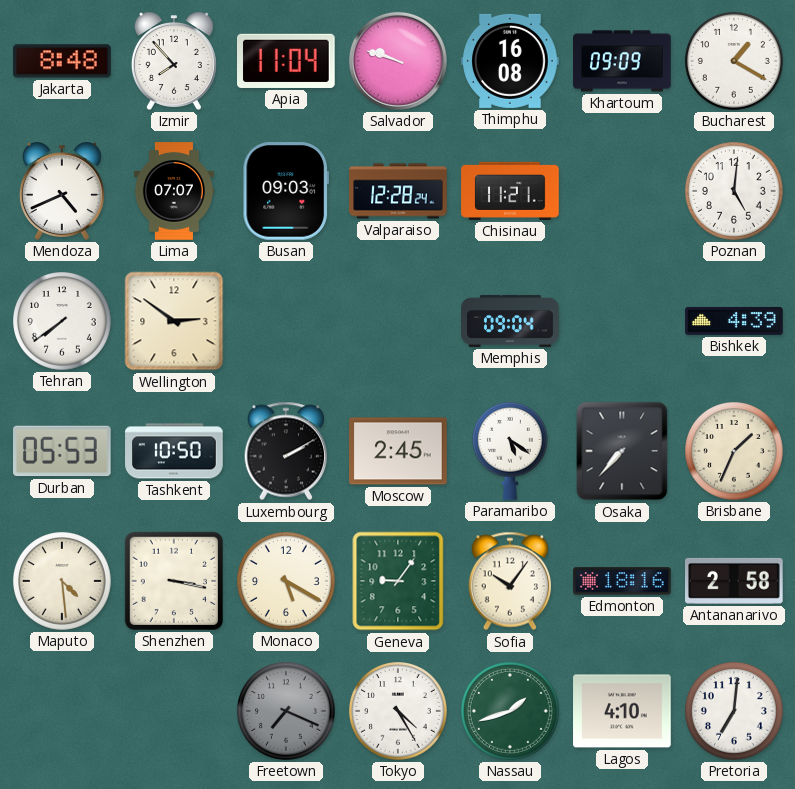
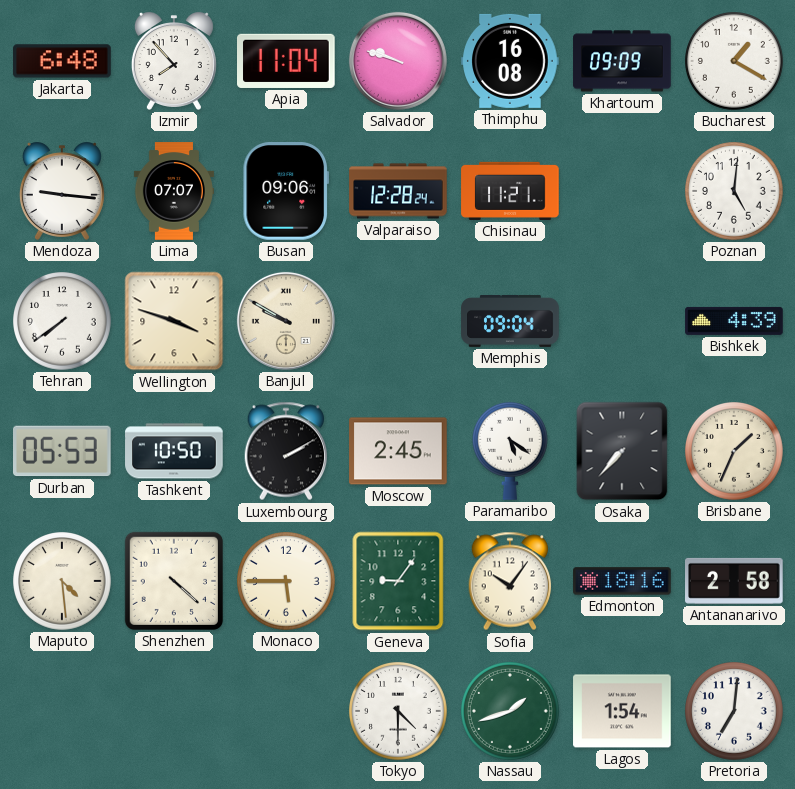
Jakarta: 8:48 -> 6:48 (62, 61)
Mendoza: 4:41 -> 9:16 (62, 191)
Busan: 09:03 -> 09:06 (285, 192)
Wellington: 2:51 -> 3:48 (174, 321)
Banjul: none -> 9:50 (286, 321)
Shenzhen: 3:17 -> 4:22 (174, 581)
Monaco: 5:20 -> 5:45 (287, 582)
Freetown: 7:19 -> none (287, 712)
Tokyo: 4:25 -> 4:30 (399, 712)
Lagos: 4:10 -> 1:54 (622, 711)
